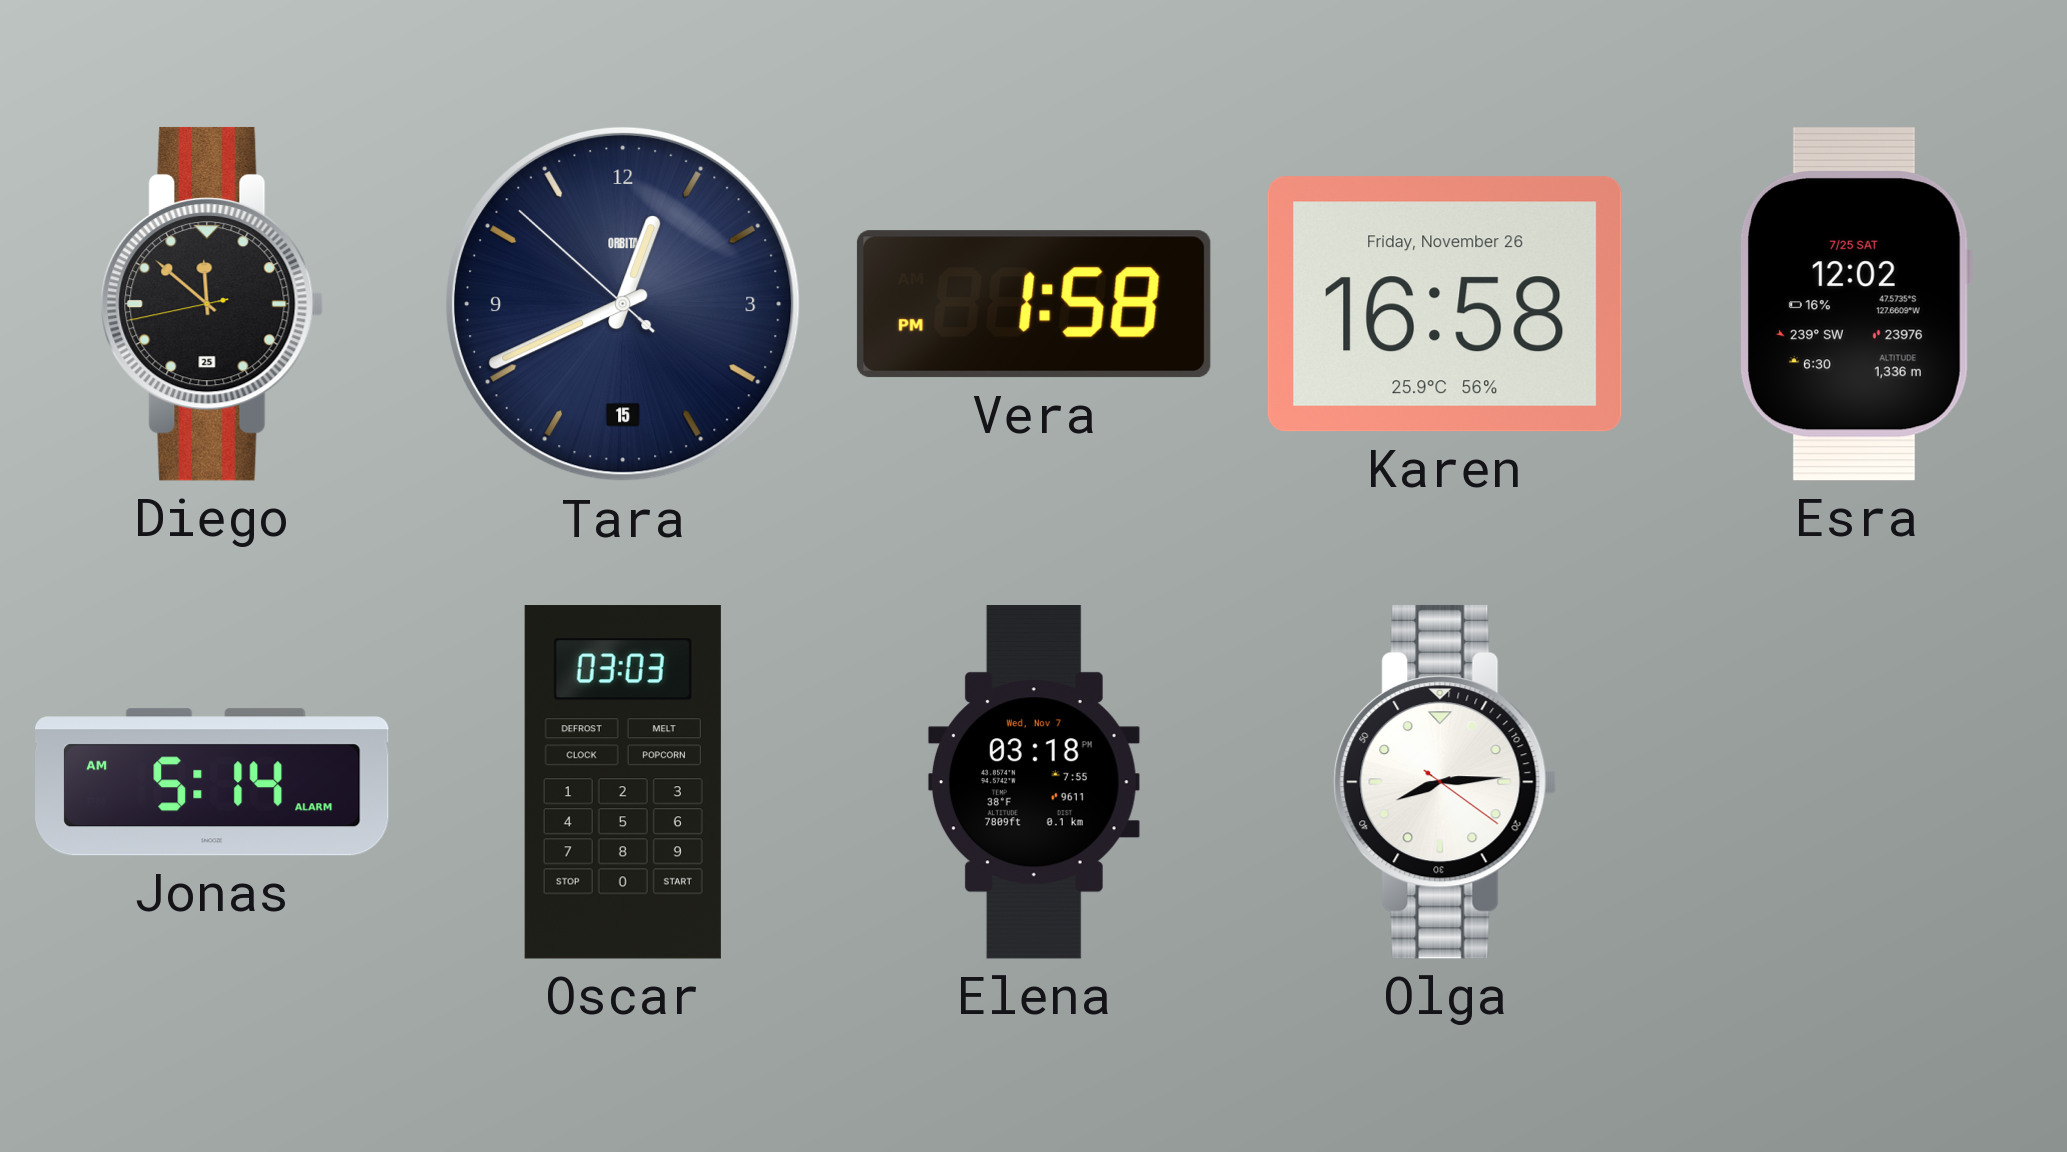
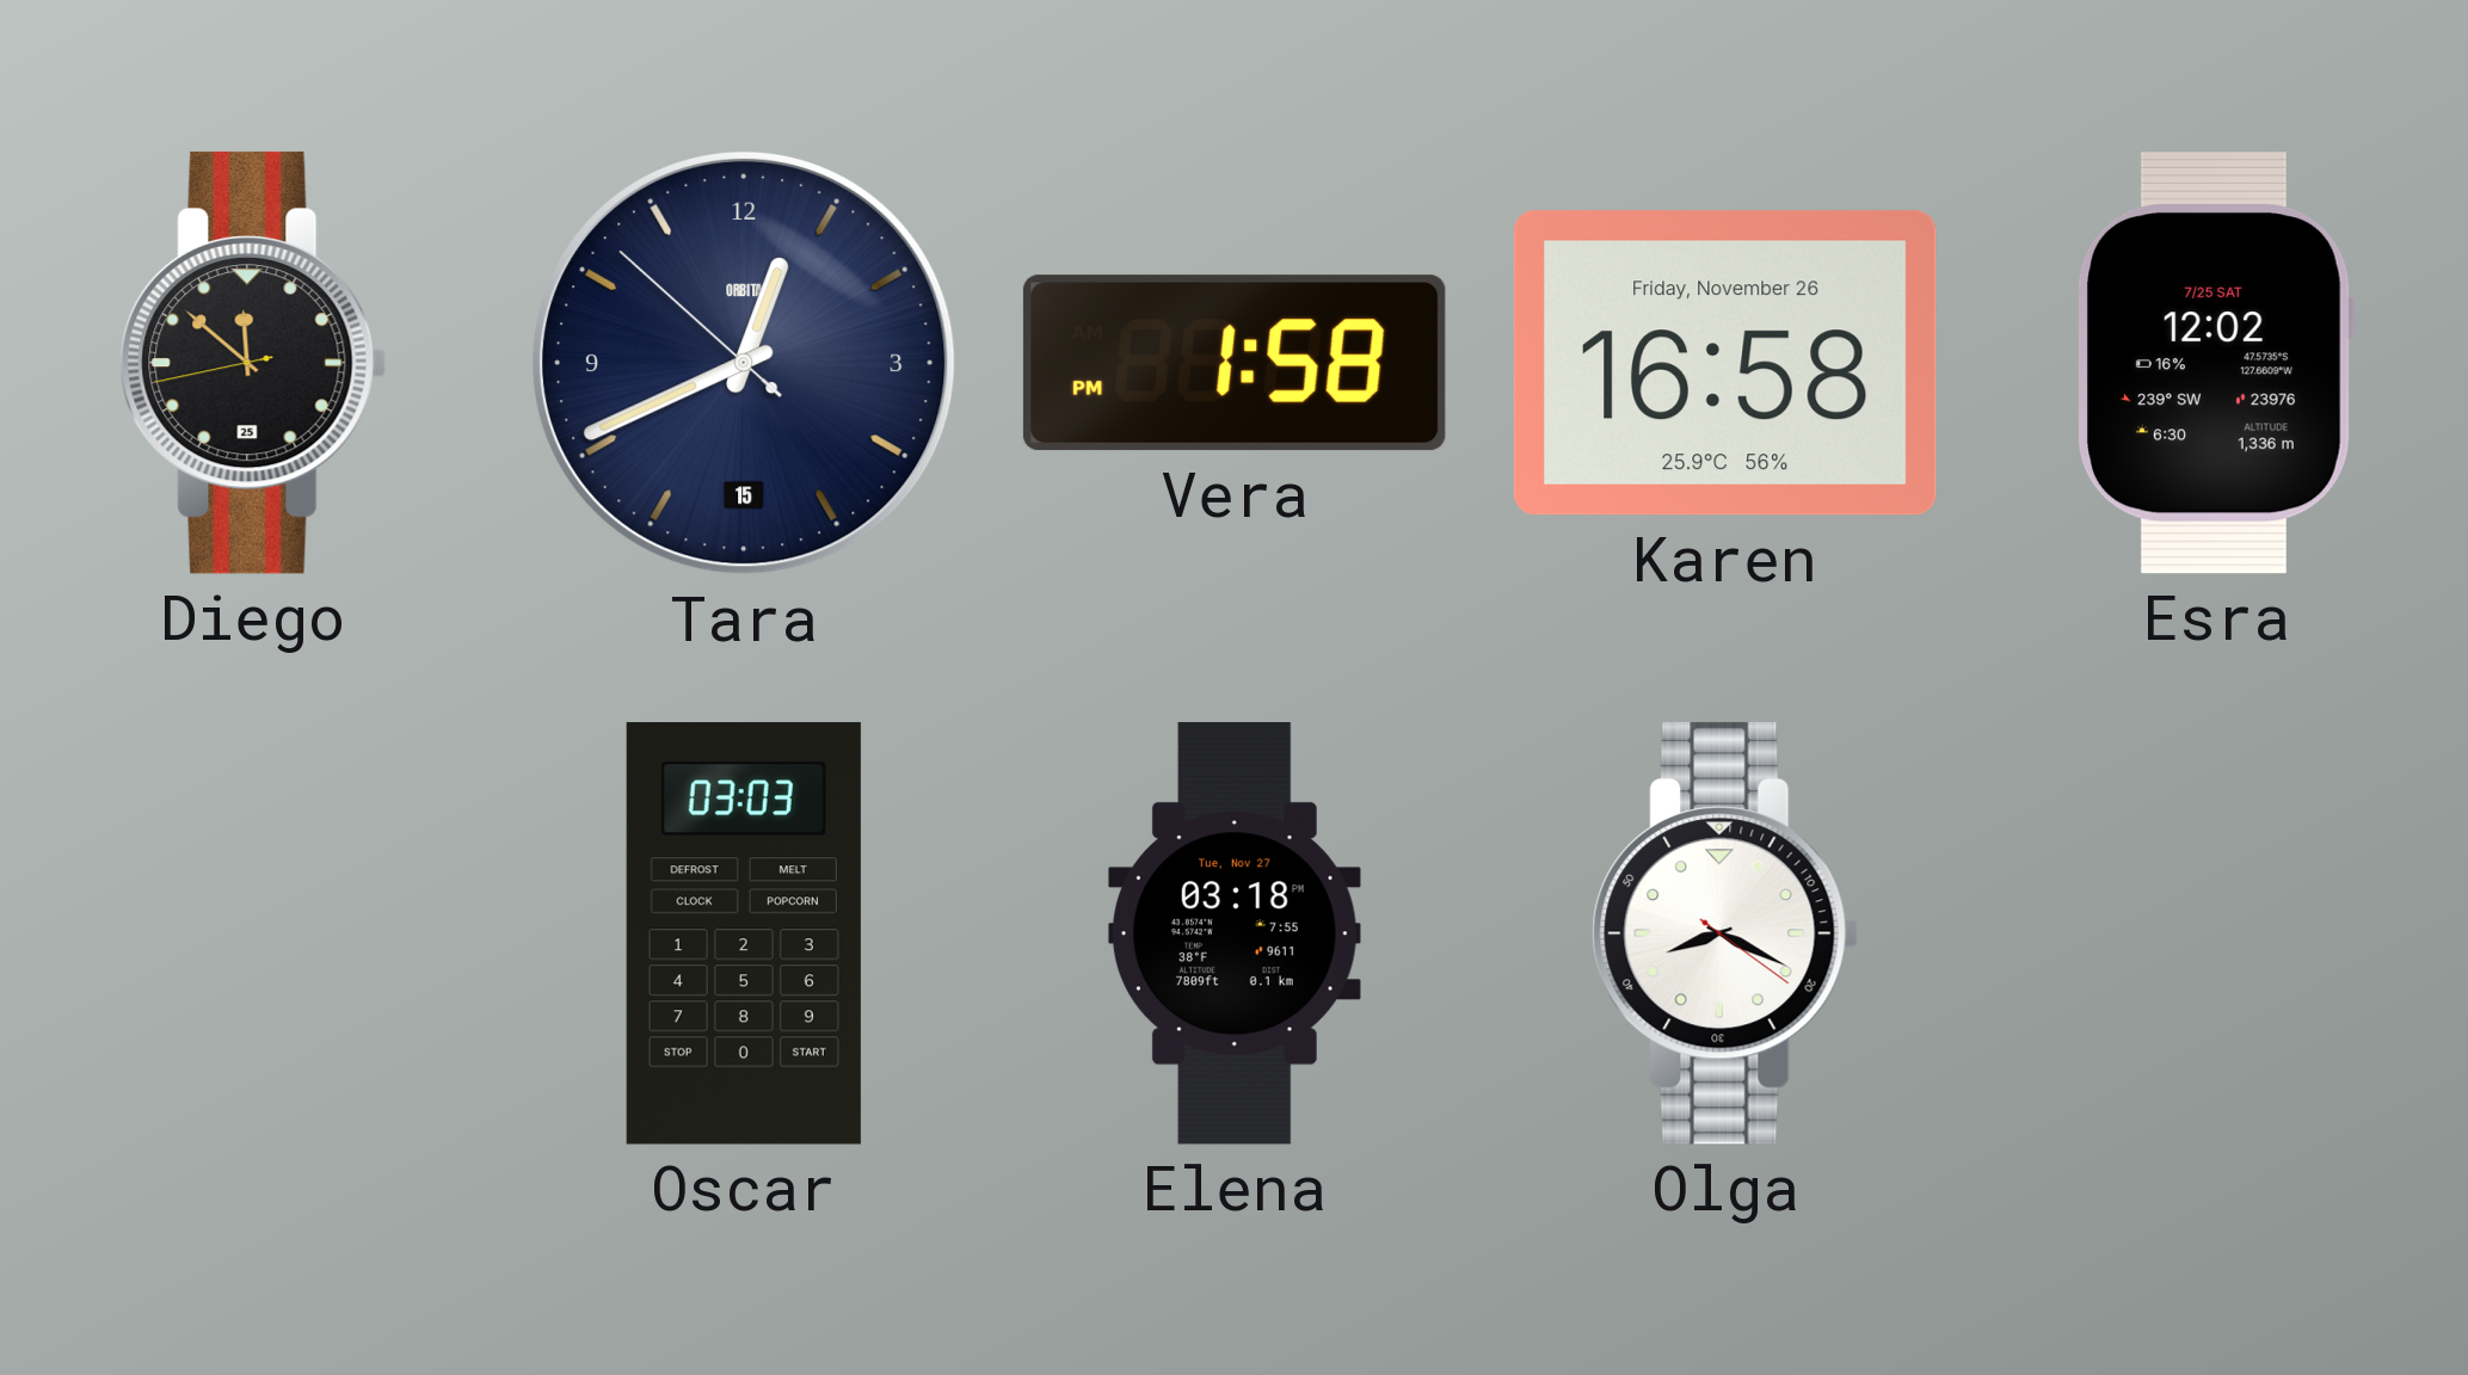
Jonas: 5:14 -> none (212, 782)
Elena date: Wed, Nov 7 -> Tue, Nov 27 (1235, 933)
Olga: 8:14 -> 8:19 (1725, 933)
